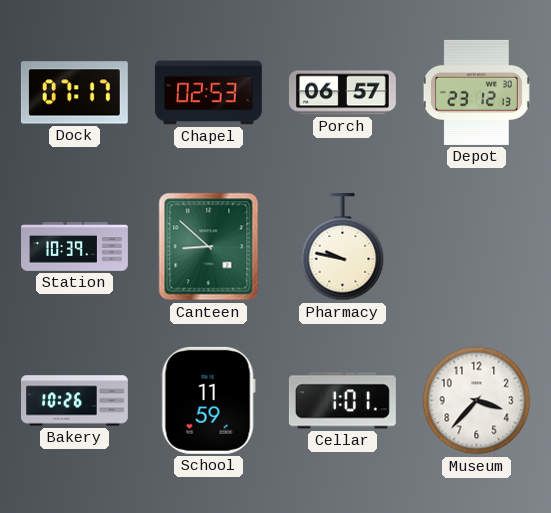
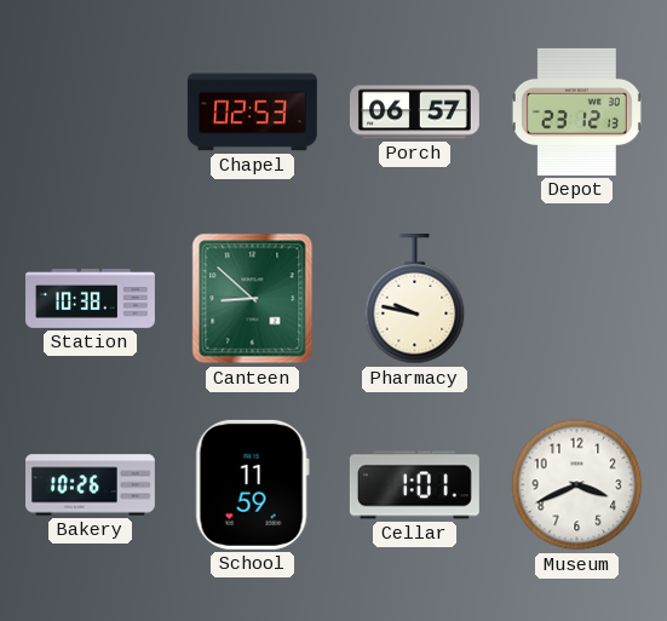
Dock: 07:17 -> none (74, 93)
Station: 10:39 -> 10:38 (91, 299)
Museum: 3:37 -> 3:41 (577, 485)
